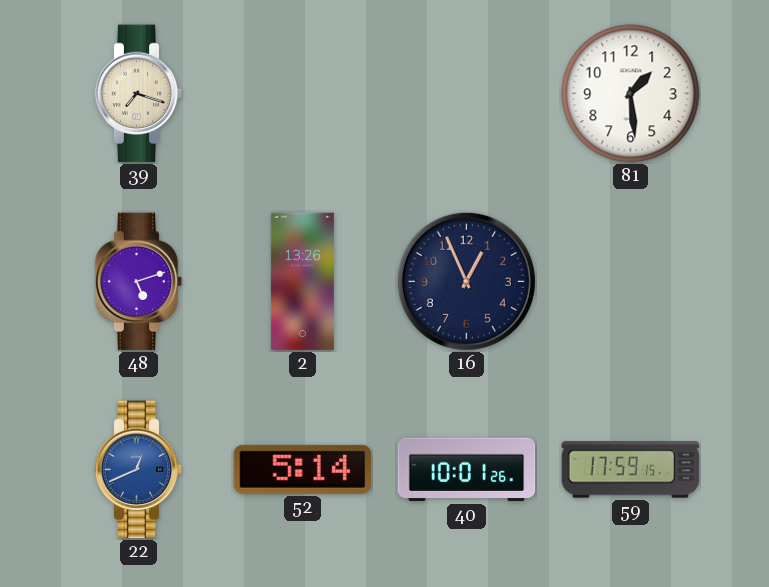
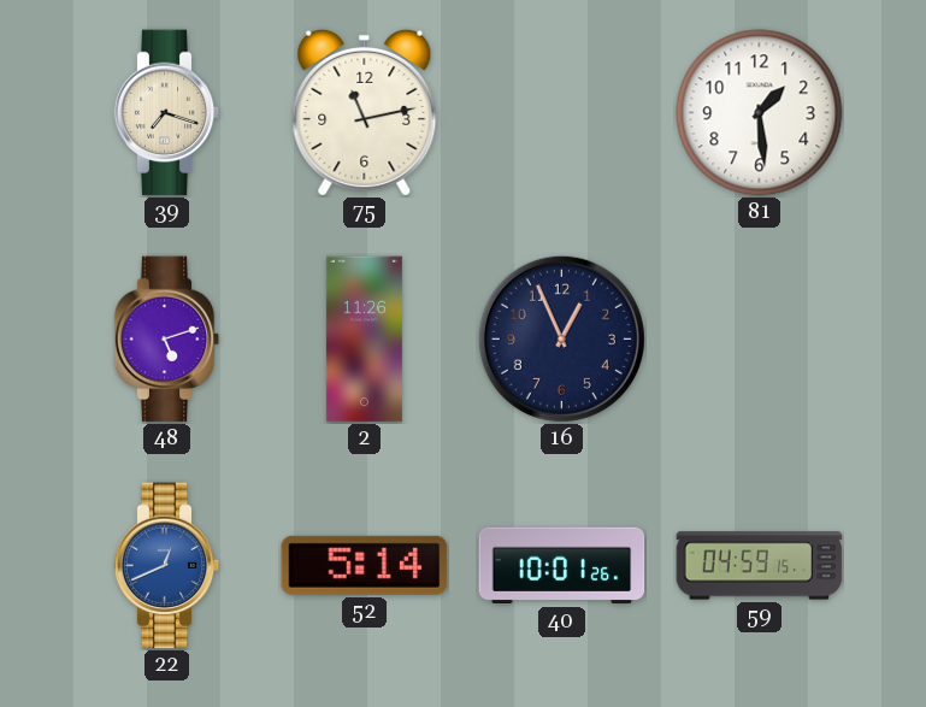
75: none -> 11:13 (365, 112)
2: 13:26 -> 11:26 (364, 340)
59: 17:59 -> 04:59 (760, 566)
